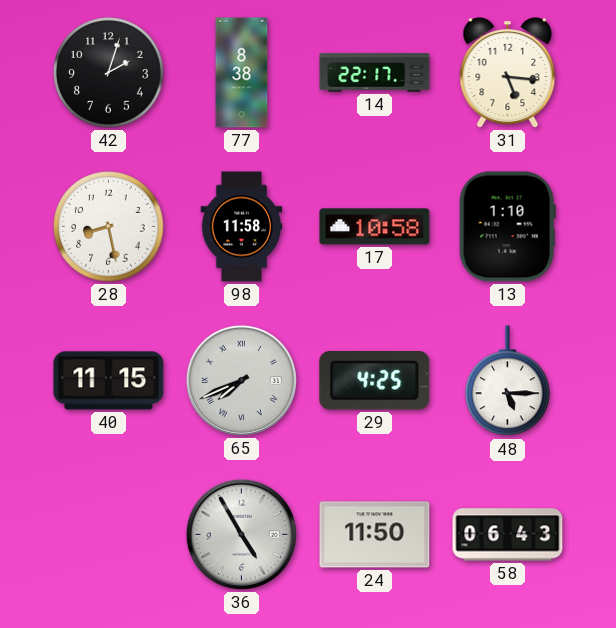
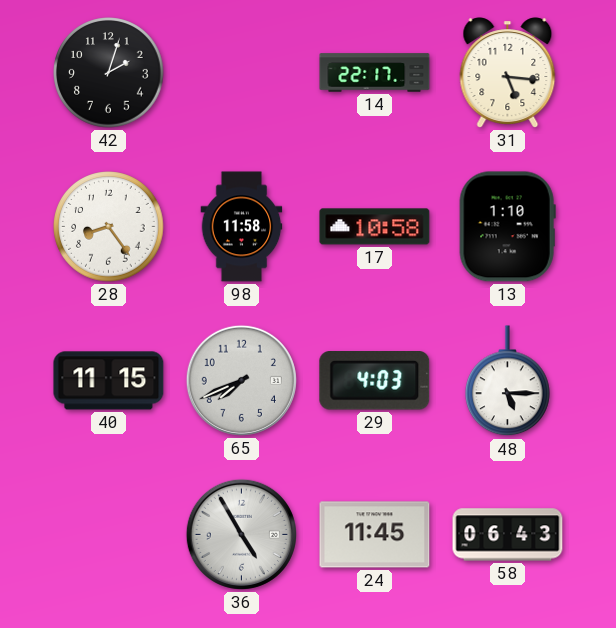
77: 8:38 -> none (242, 73)
28: 8:28 -> 8:24 (109, 227)
65 numerals: Roman -> Arabic (241, 380)
29: 4:25 -> 4:03 (375, 381)
24: 11:50 -> 11:45 (375, 535)
